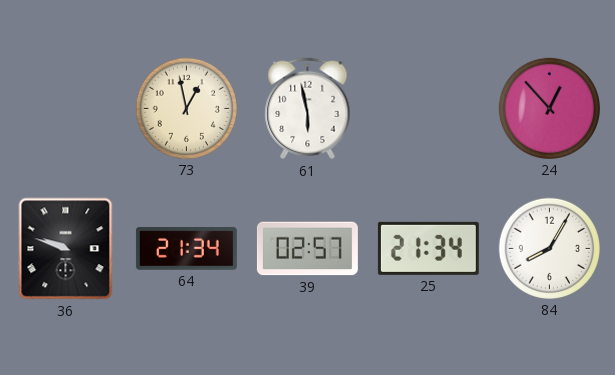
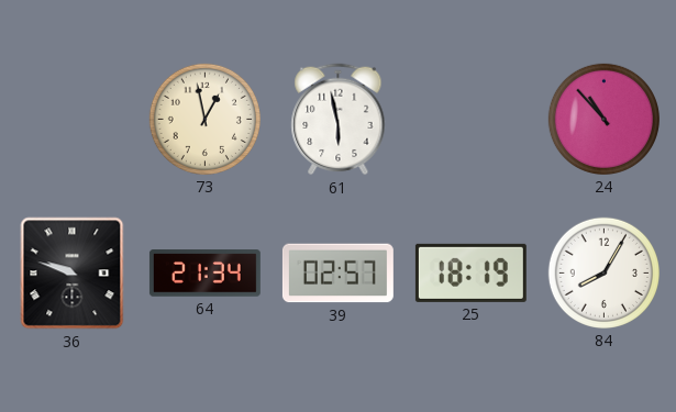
24: 12:53 -> 10:53 (603, 119)
25: 21:34 -> 18:19 (470, 272)
